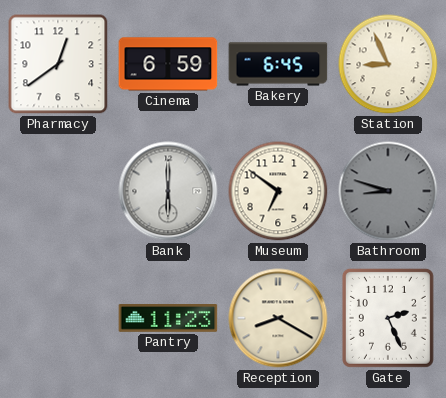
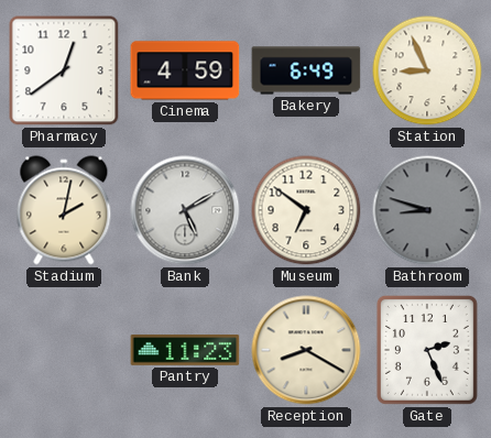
Cinema: 6:59 -> 4:59 (185, 70)
Bakery: 6:45 -> 6:49 (306, 70)
Stadium: none -> 2:02 (64, 210)
Bank: 6:00 -> 5:10 (185, 210)
